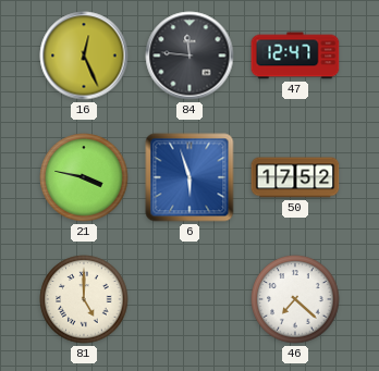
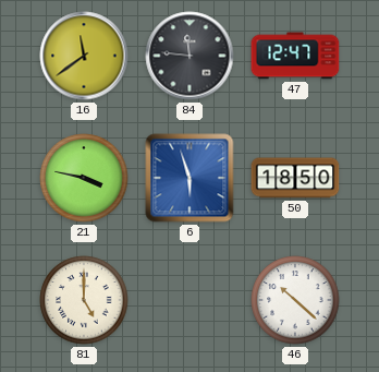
16: 12:26 -> 11:39 (84, 56)
50: 17:52 -> 18:50 (295, 178)
46: 7:22 -> 10:22 (295, 300)
